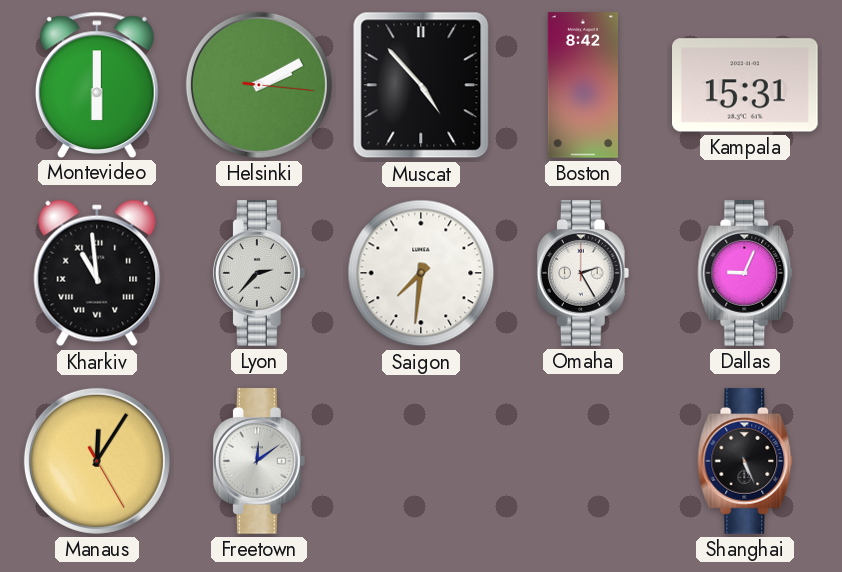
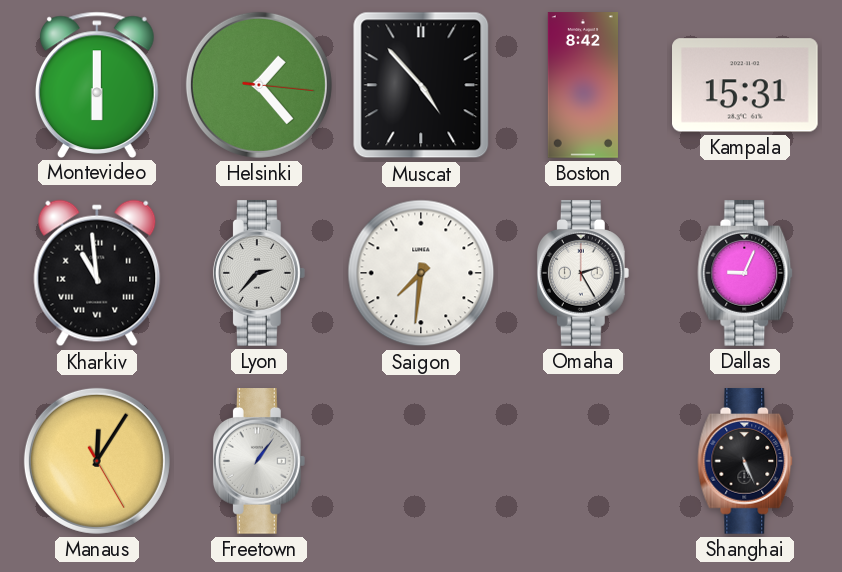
Helsinki: 2:10 -> 1:23 (259, 85)
Freetown: 12:09 -> 1:06 (259, 461)
